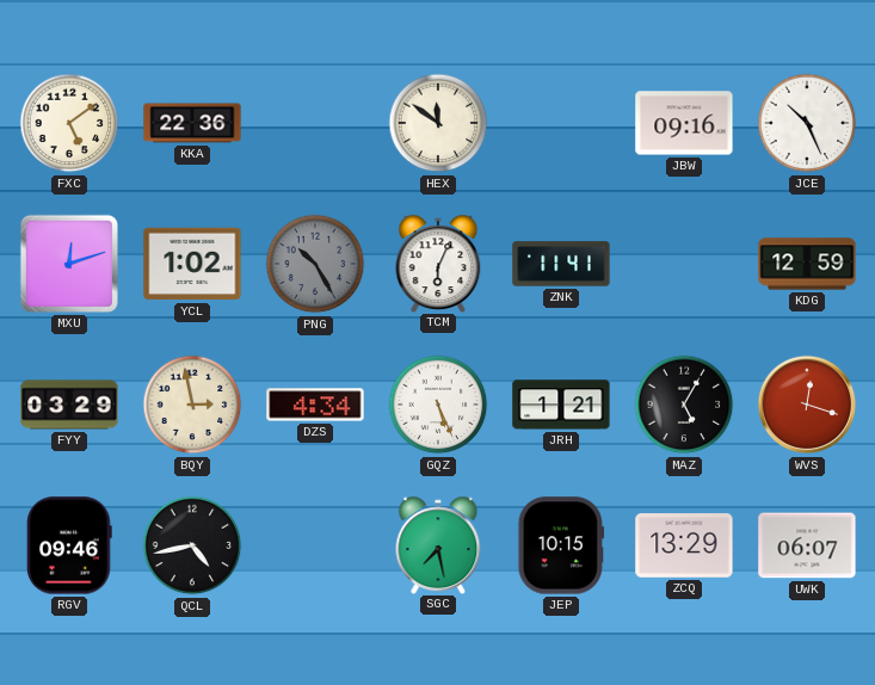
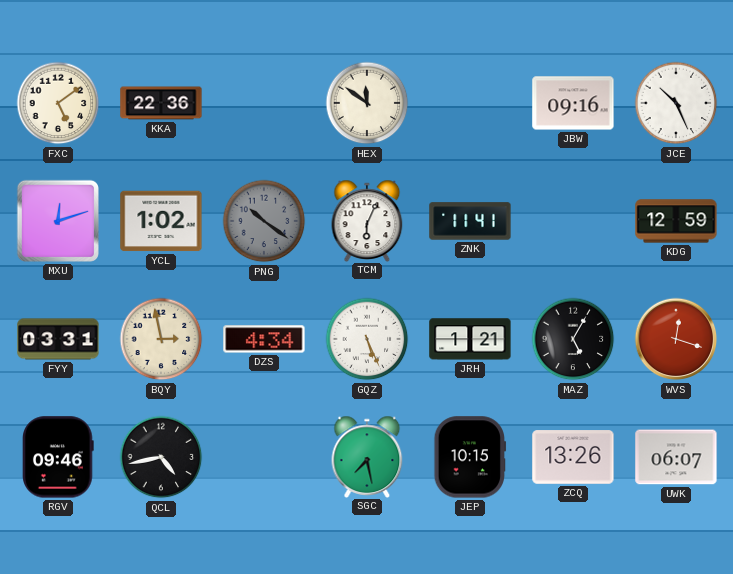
PNG: 10:25 -> 10:21 (264, 221)
FYY: 03:29 -> 03:31 (58, 339)
ZCQ: 13:29 -> 13:26 (573, 457)
